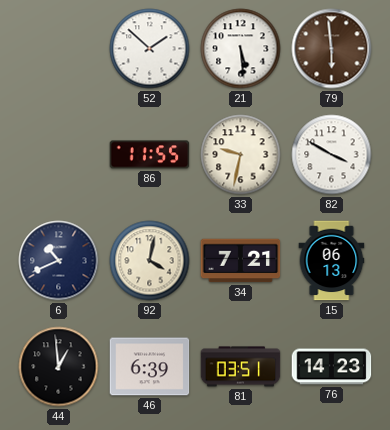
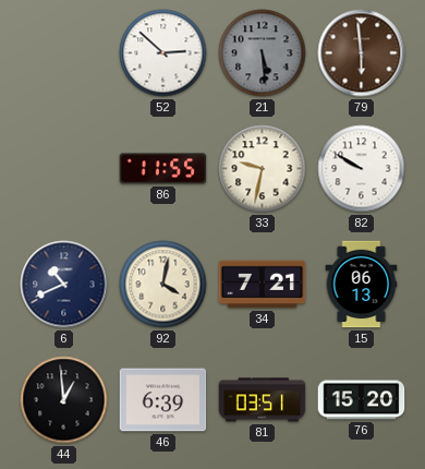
52: 1:52 -> 2:52 (163, 53)
21 dial: white -> grey (263, 53)
82: 3:50 -> 9:50 (362, 169)
76: 14:23 -> 15:20 (362, 400)
